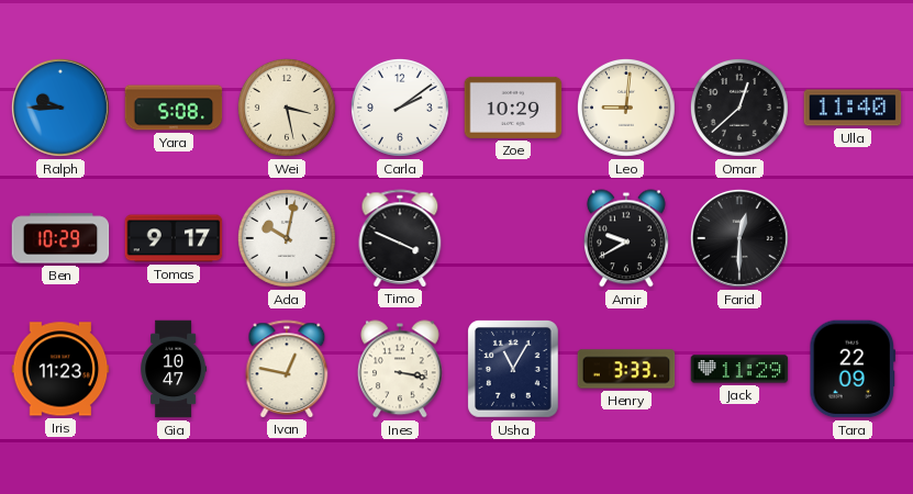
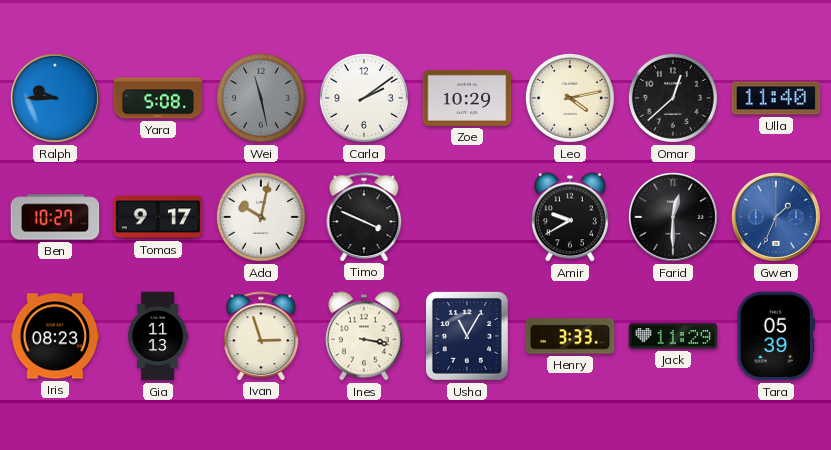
Wei: 3:28 -> 11:28 (261, 98)
Wei dial: cream -> grey (261, 98)
Leo: 9:01 -> 4:13 (570, 98)
Ben: 10:29 -> 10:27 (55, 217)
Gwen: none -> 1:34 (776, 217)
Iris: 11:23 -> 08:23 (55, 336)
Gia: 10:47 -> 11:13 (158, 336)
Ivan: 12:47 -> 2:57 (261, 336)
Tara: 22:09 -> 05:39 (775, 336)
